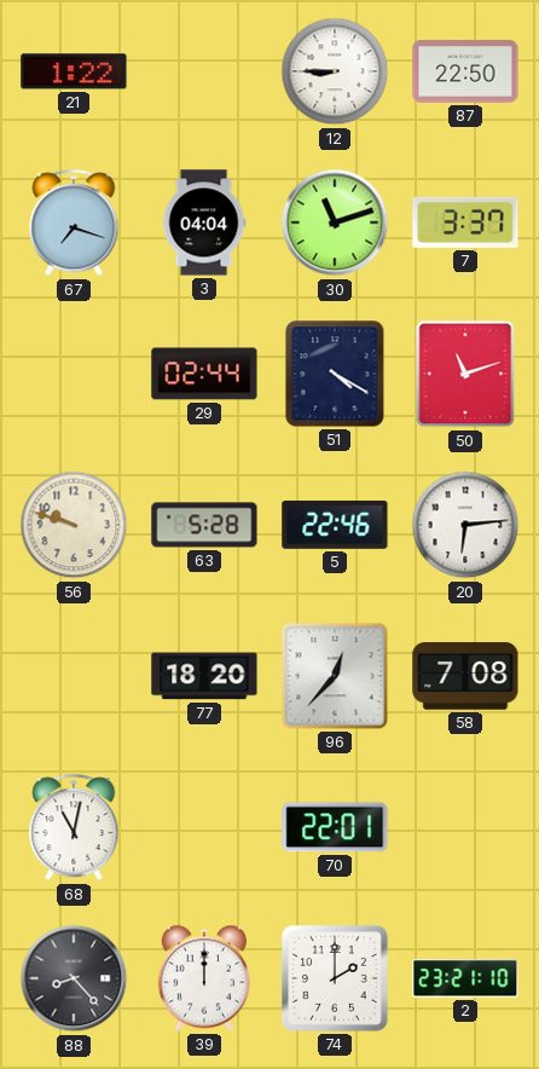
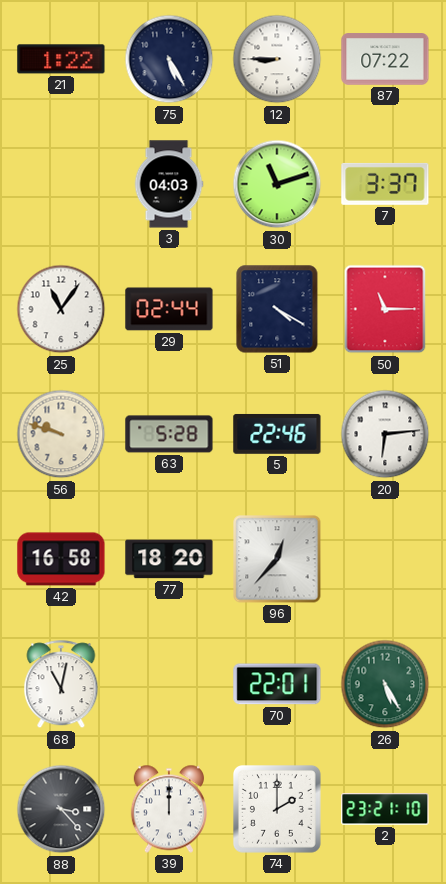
75: none -> 5:25 (169, 59)
87: 22:50 -> 07:22 (385, 59)
67: 7:18 -> none (74, 224)
3: 04:04 -> 04:03 (169, 184)
25: none -> 11:06 (61, 309)
50: 11:12 -> 11:15 (385, 309)
42: none -> 16:58 (61, 559)
58: 7:08 -> none (465, 676)
26: none -> 5:25 (385, 684)
88: 8:23 -> 3:23 (61, 809)
